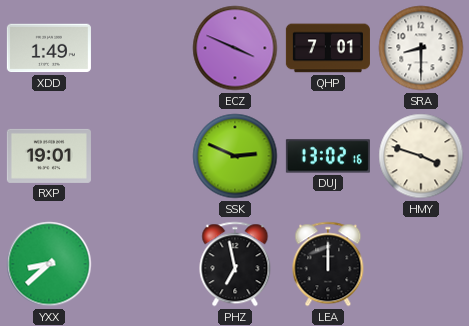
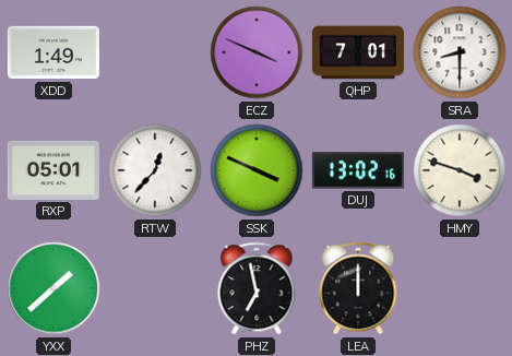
RXP: 19:01 -> 05:01 (53, 170)
RTW: none -> 12:37 (155, 170)
SSK: 2:49 -> 3:49 (257, 170)
YXX: 8:38 -> 1:38 (53, 288)
